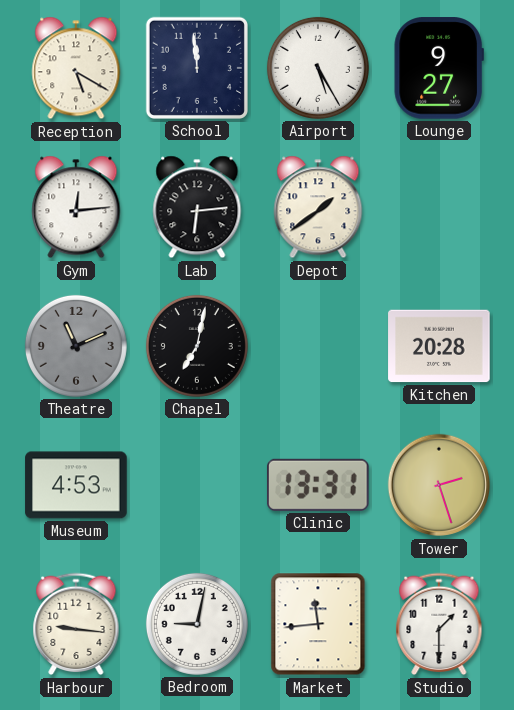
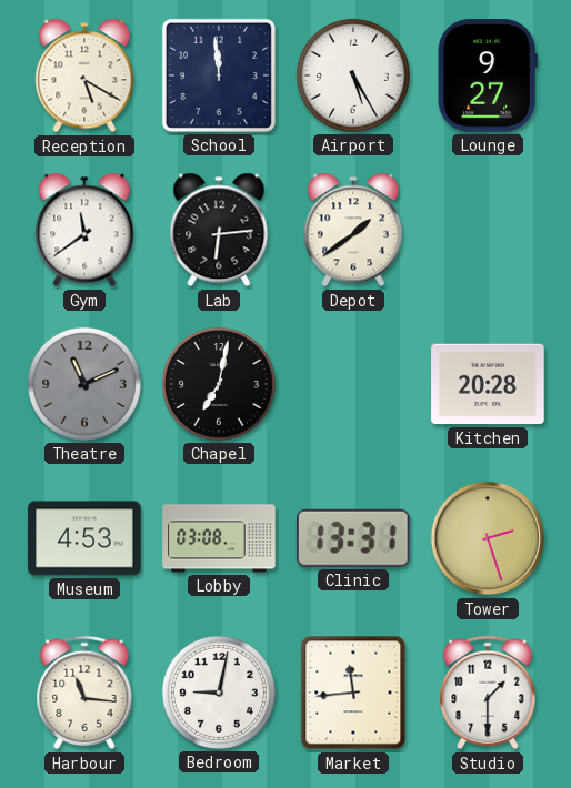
Gym: 12:14 -> 11:39 (84, 230)
Lobby: none -> 03:08 (219, 538)
Harbour: 9:16 -> 11:16 (84, 693)
